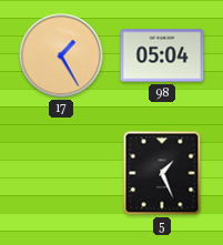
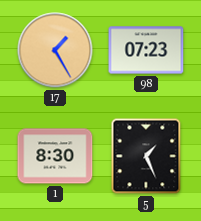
98: 05:04 -> 07:23 (146, 50)
1: none -> 8:30 (55, 156)
